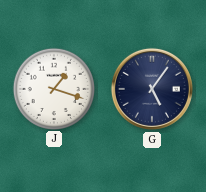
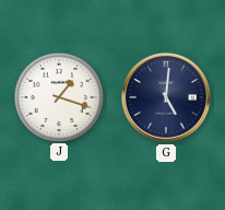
G: 5:06 -> 5:01 (166, 97)
